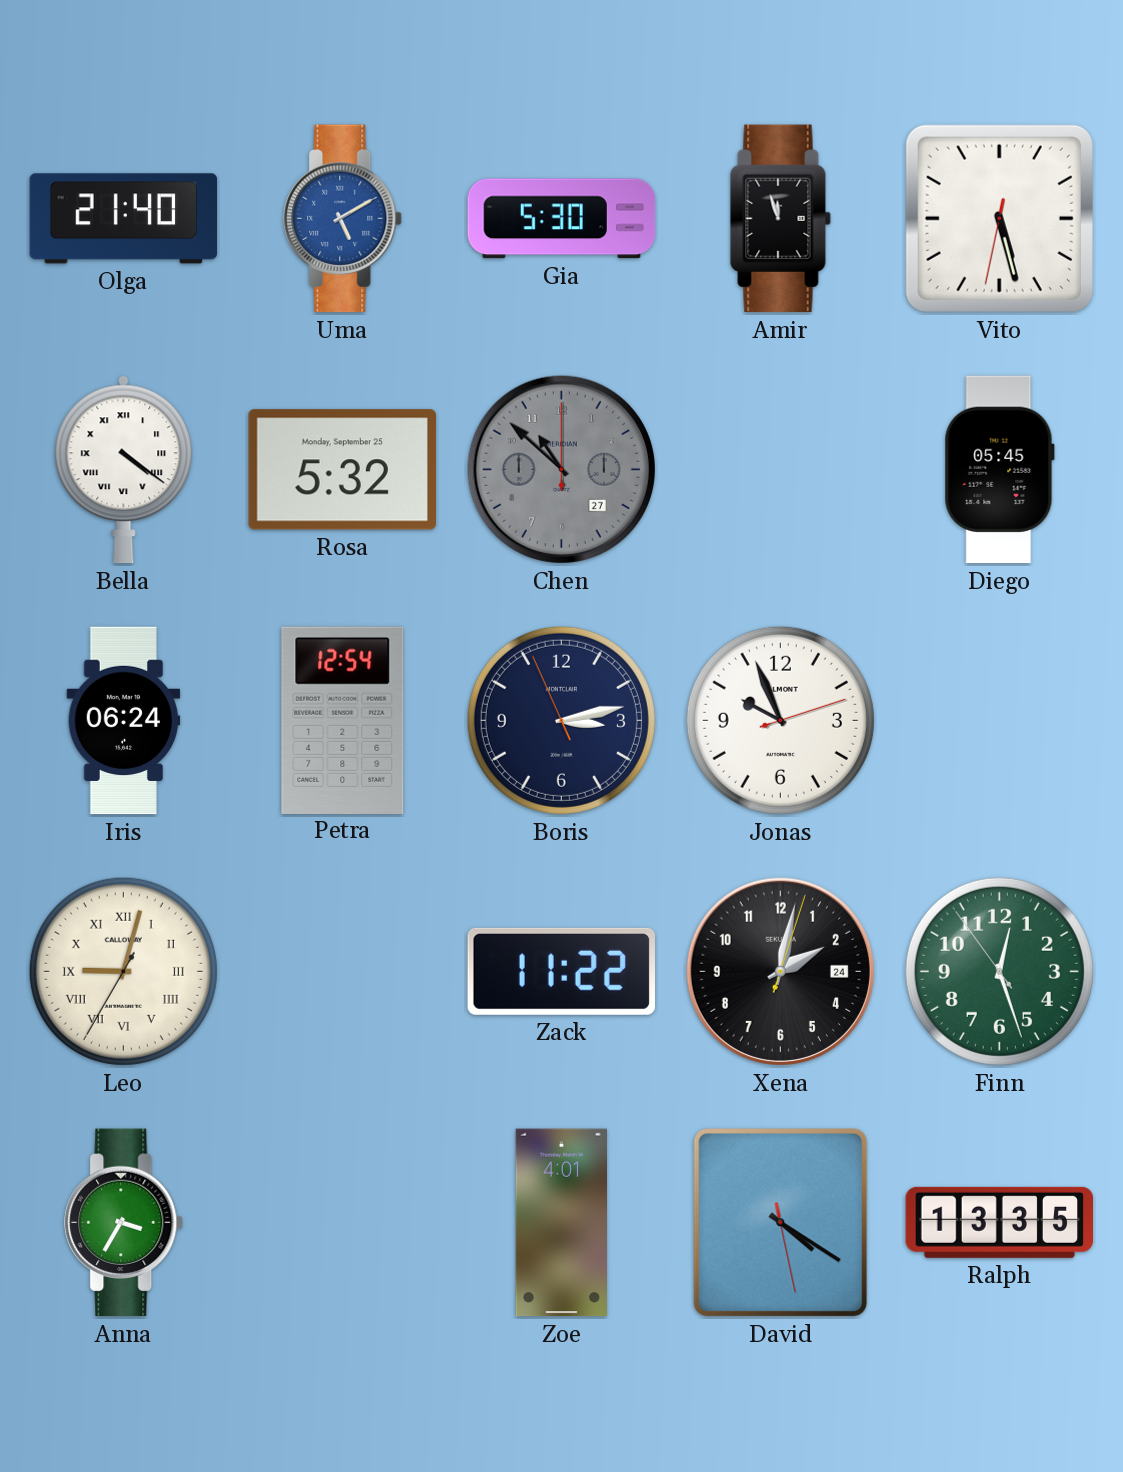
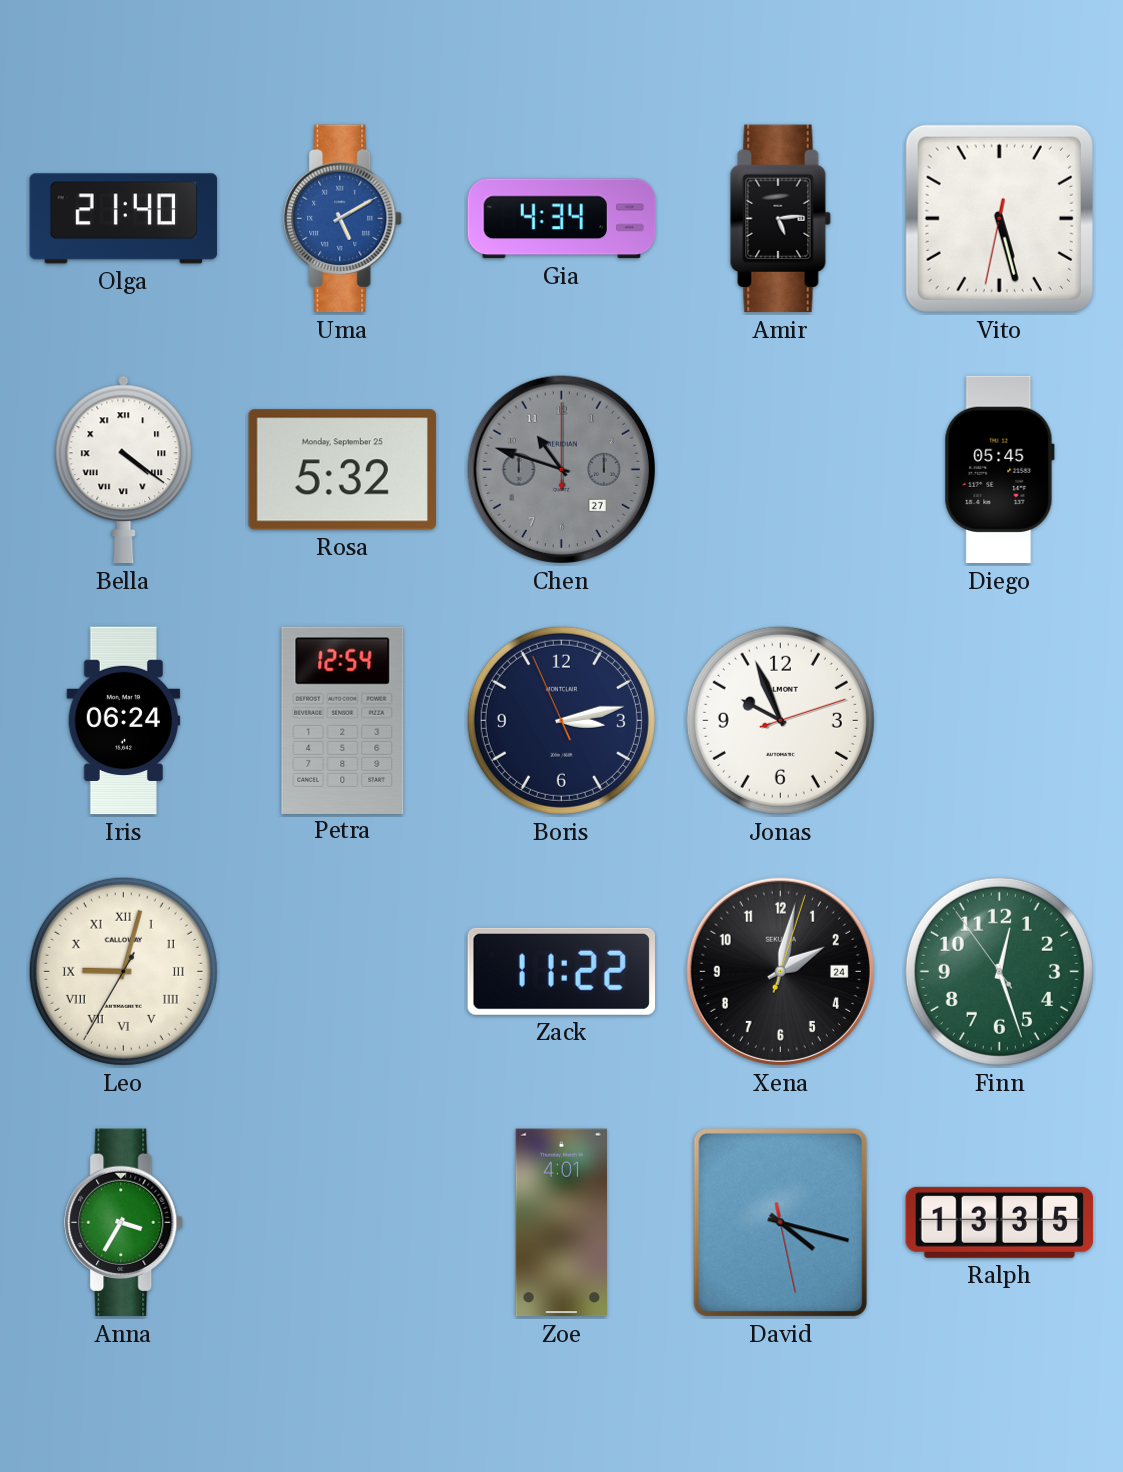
Gia: 5:30 -> 4:34 (562, 219)
Amir: 11:57 -> 5:14 (781, 219)
Chen: 10:52 -> 10:48 (561, 469)
David: 4:20 -> 4:17 (781, 1223)
